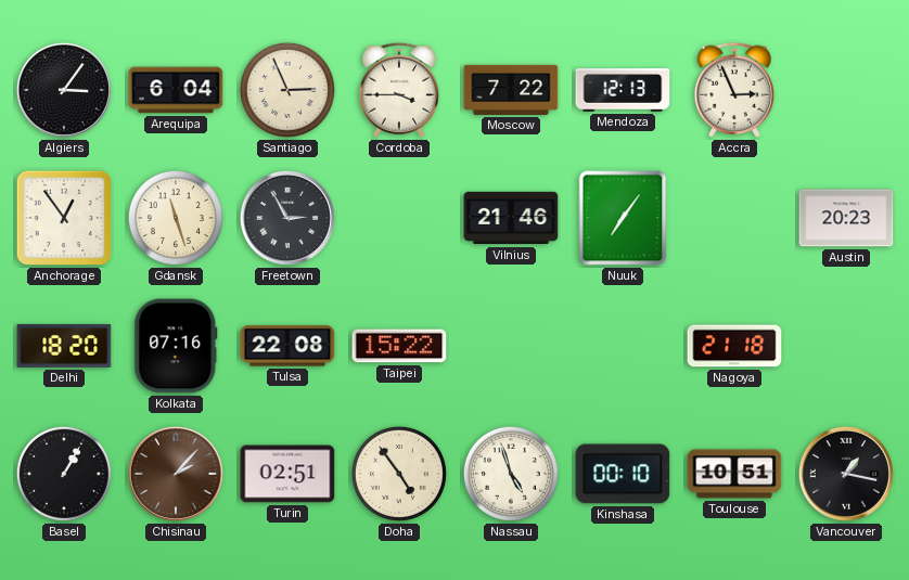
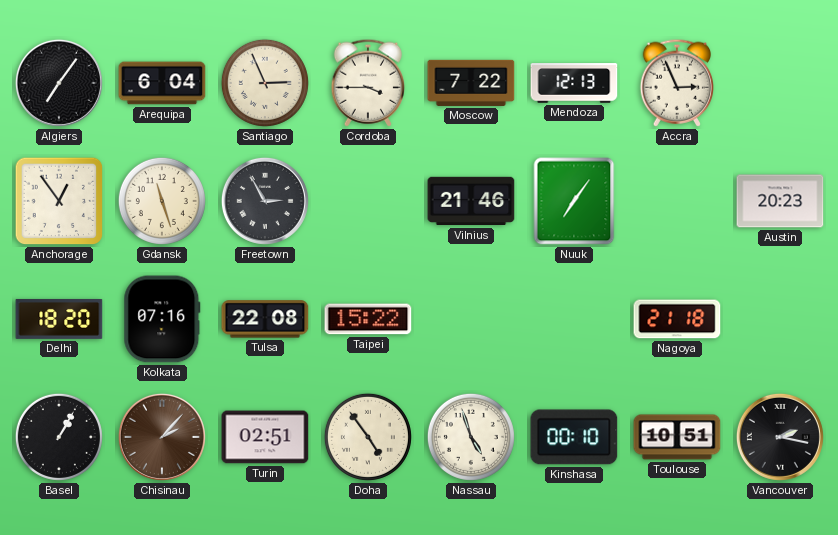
Algiers: 3:06 -> 7:06 (59, 83)
Vancouver: 1:17 -> 2:17 (780, 437)
